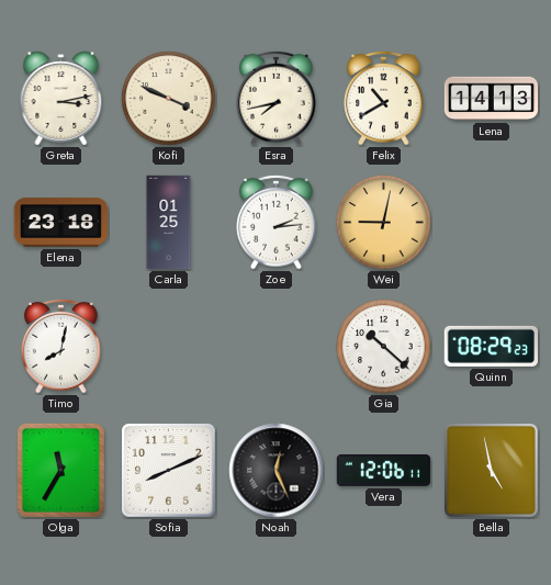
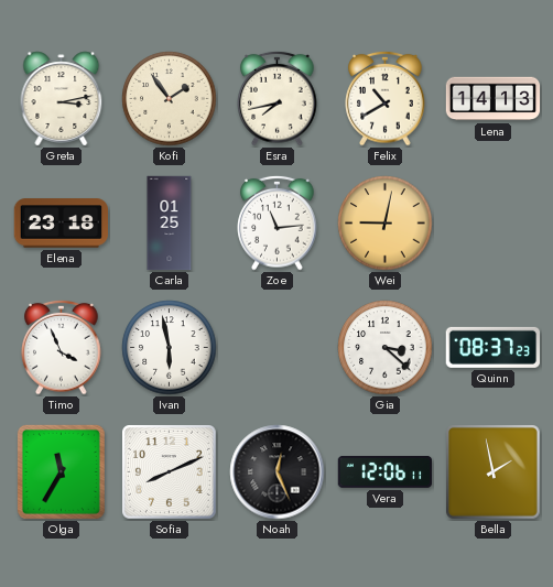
Kofi: 3:49 -> 1:54 (170, 99)
Zoe: 2:14 -> 11:14 (278, 222)
Timo: 8:02 -> 3:56 (62, 347)
Ivan: none -> 5:58 (170, 348)
Gia: 10:22 -> 3:22 (386, 348)
Quinn: 08:29 -> 08:37 (492, 347)
Bella: 4:58 -> 1:58 (494, 472)
